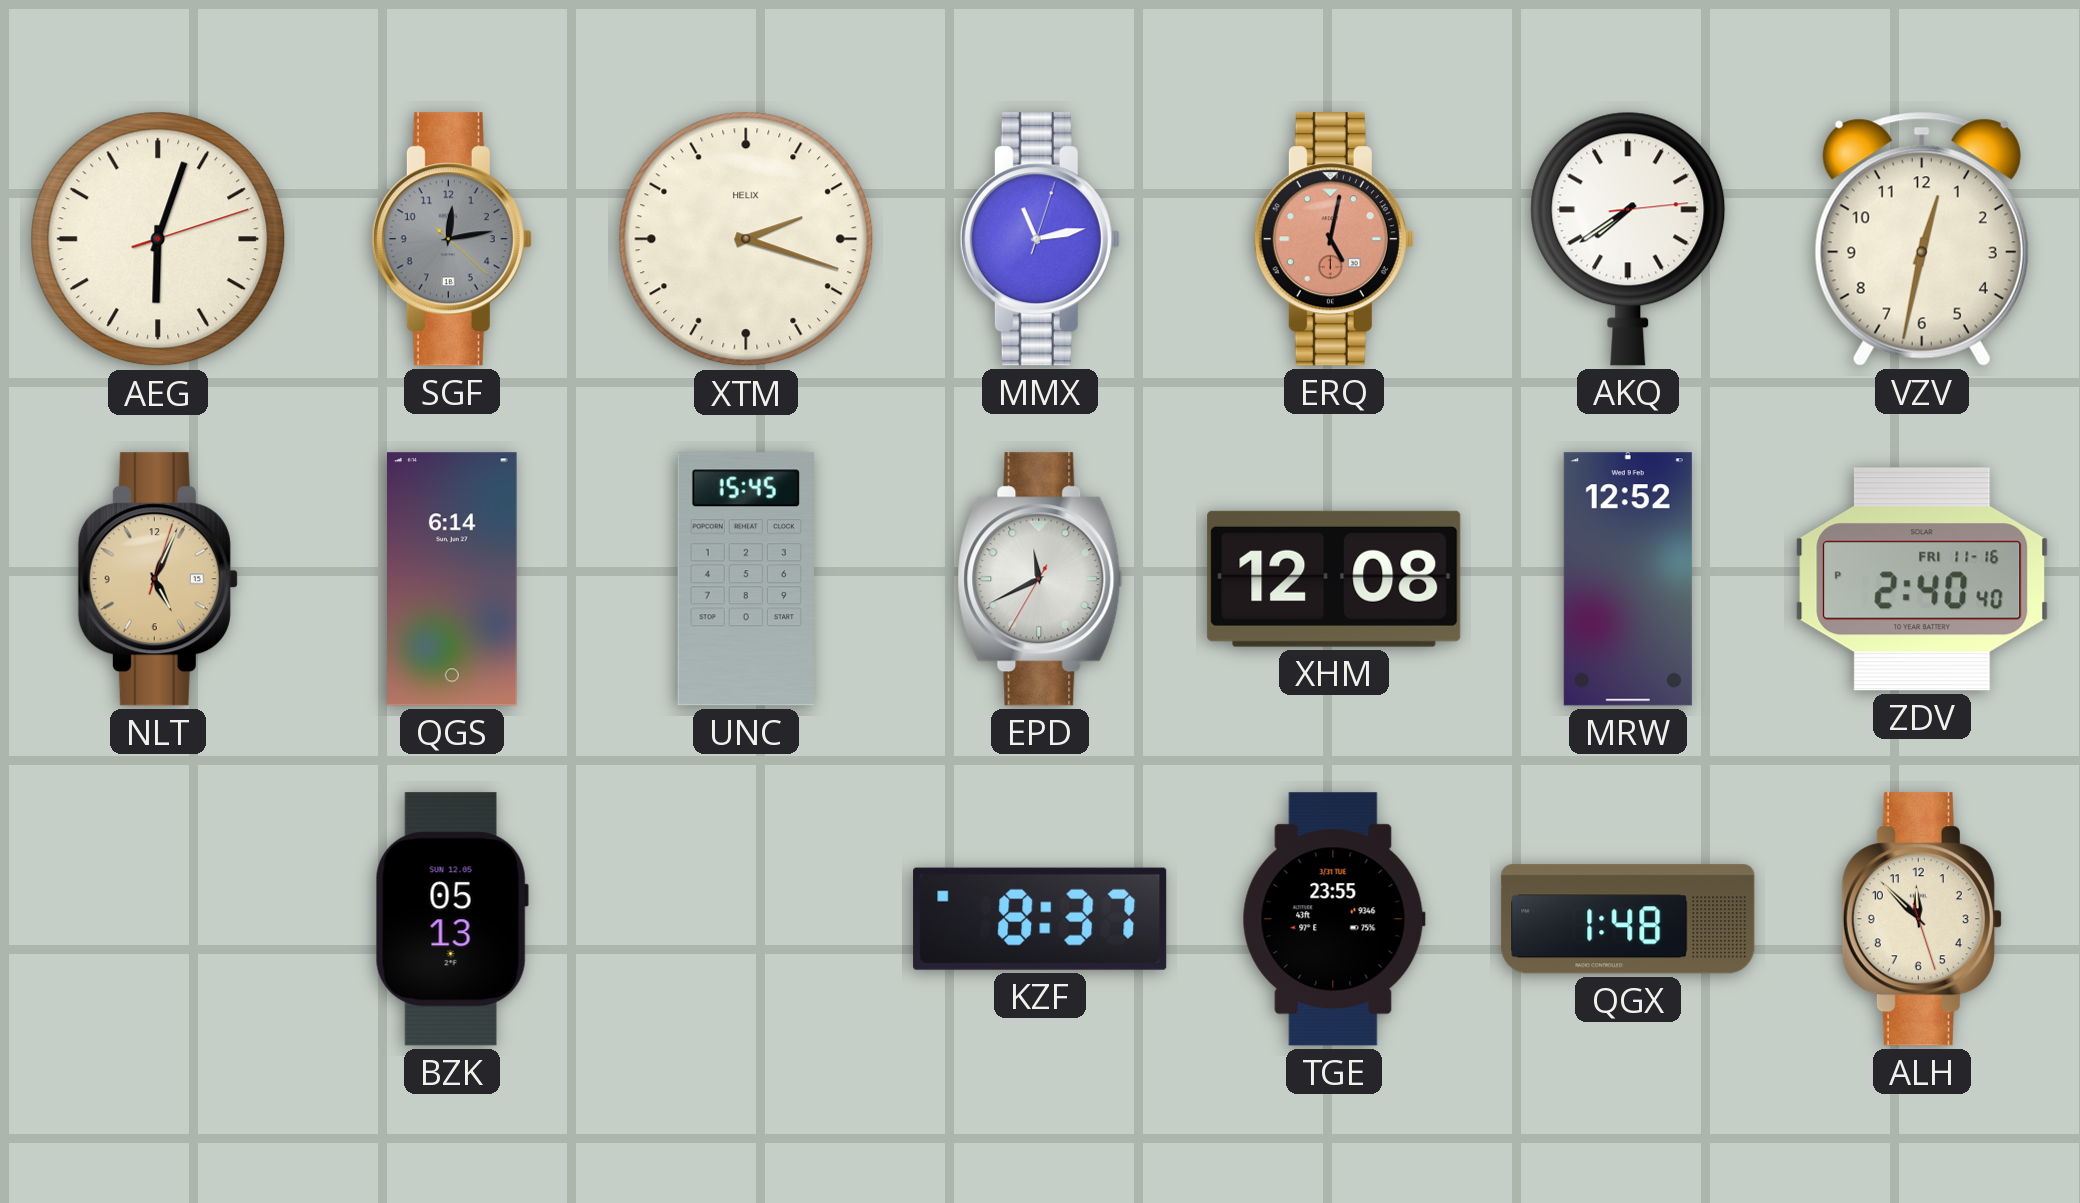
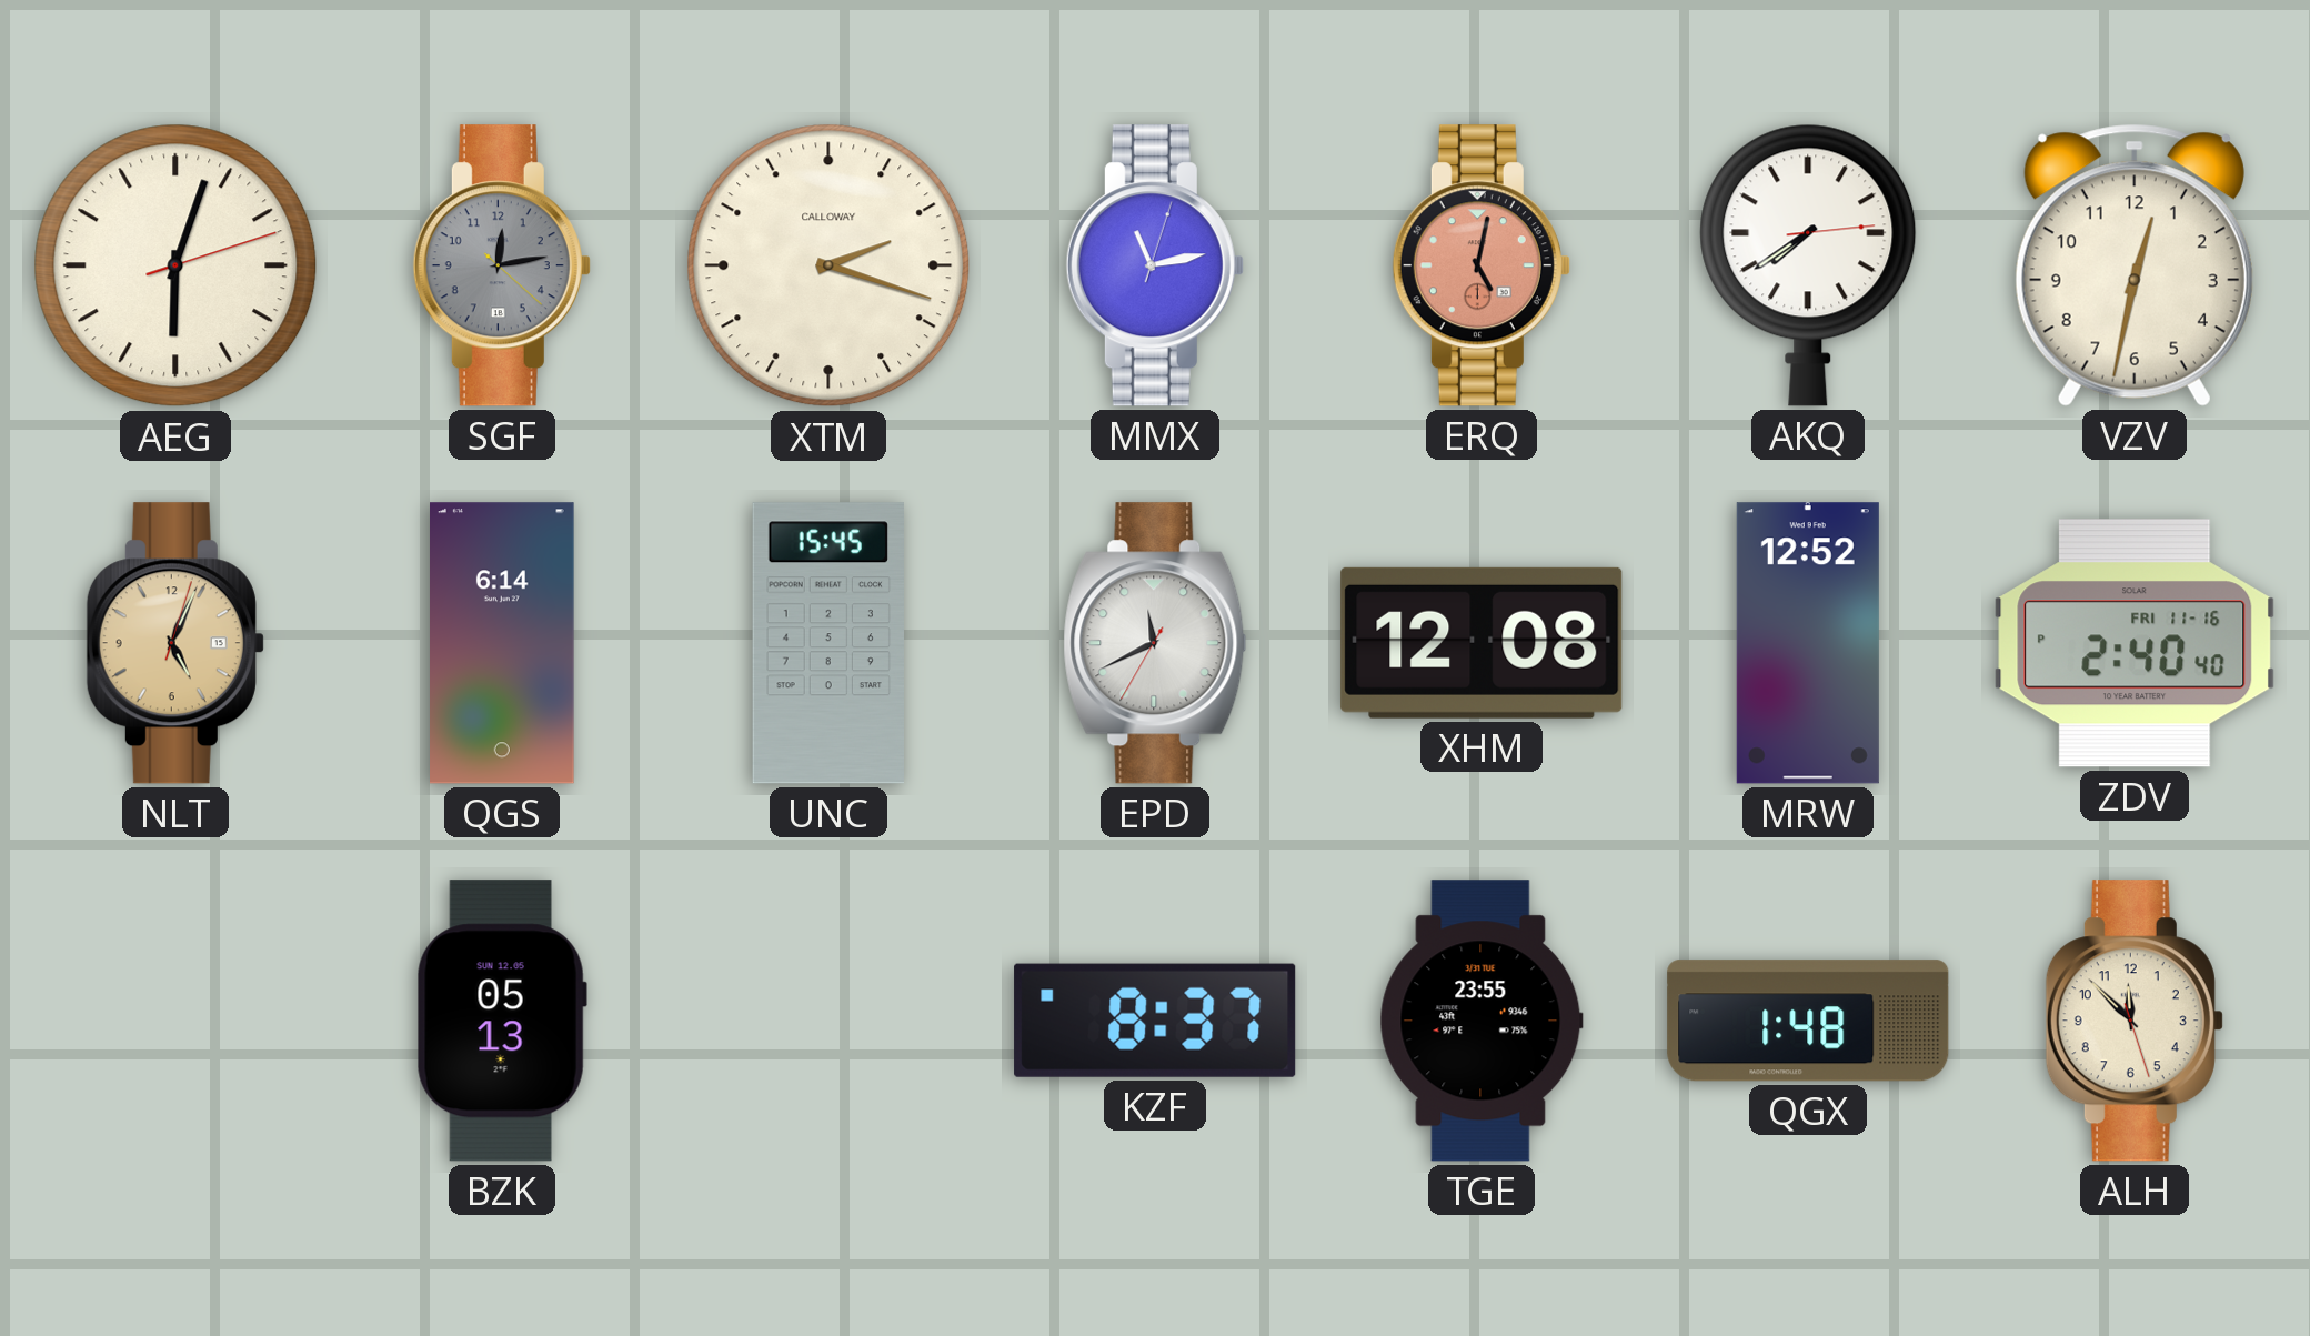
XTM brand: HELIX -> CALLOWAY (828, 265)
